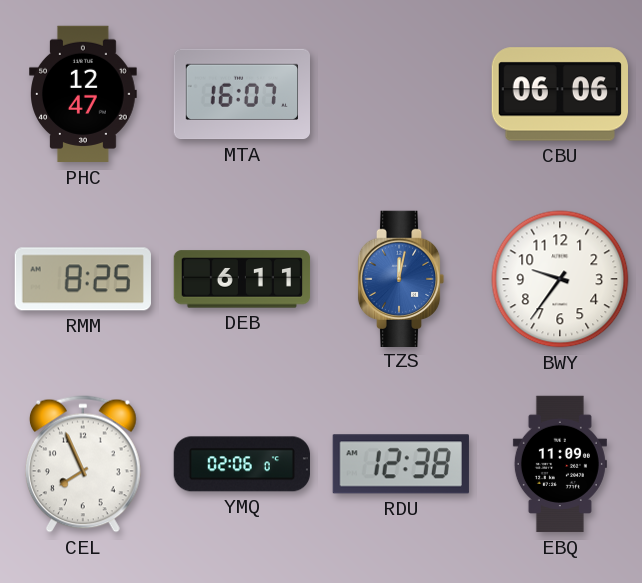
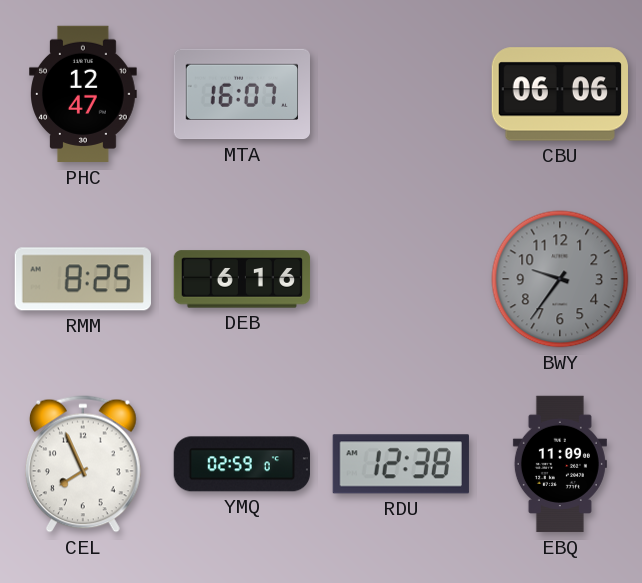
DEB: 6:11 -> 6:16 (242, 279)
TZS: 12:02 -> none (401, 278)
BWY dial: white -> grey (560, 279)
YMQ: 02:06 -> 02:59 (241, 464)
